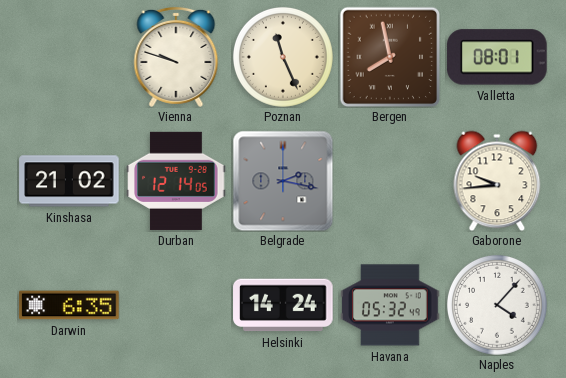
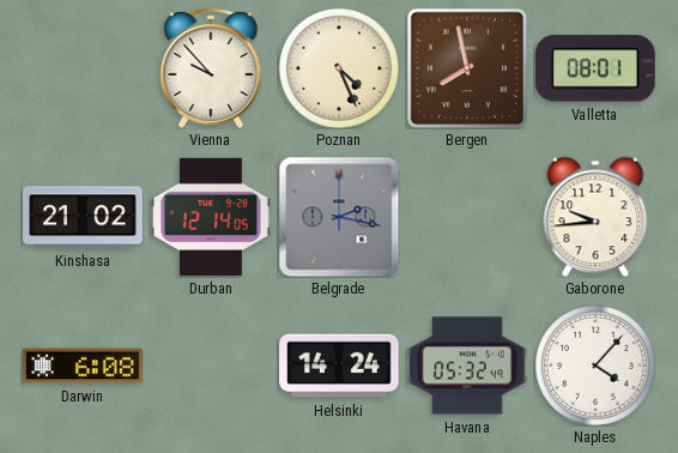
Vienna: 9:48 -> 9:53 (211, 68)
Poznan: 11:26 -> 4:26 (339, 68)
Darwin: 6:35 -> 6:08 (83, 366)
